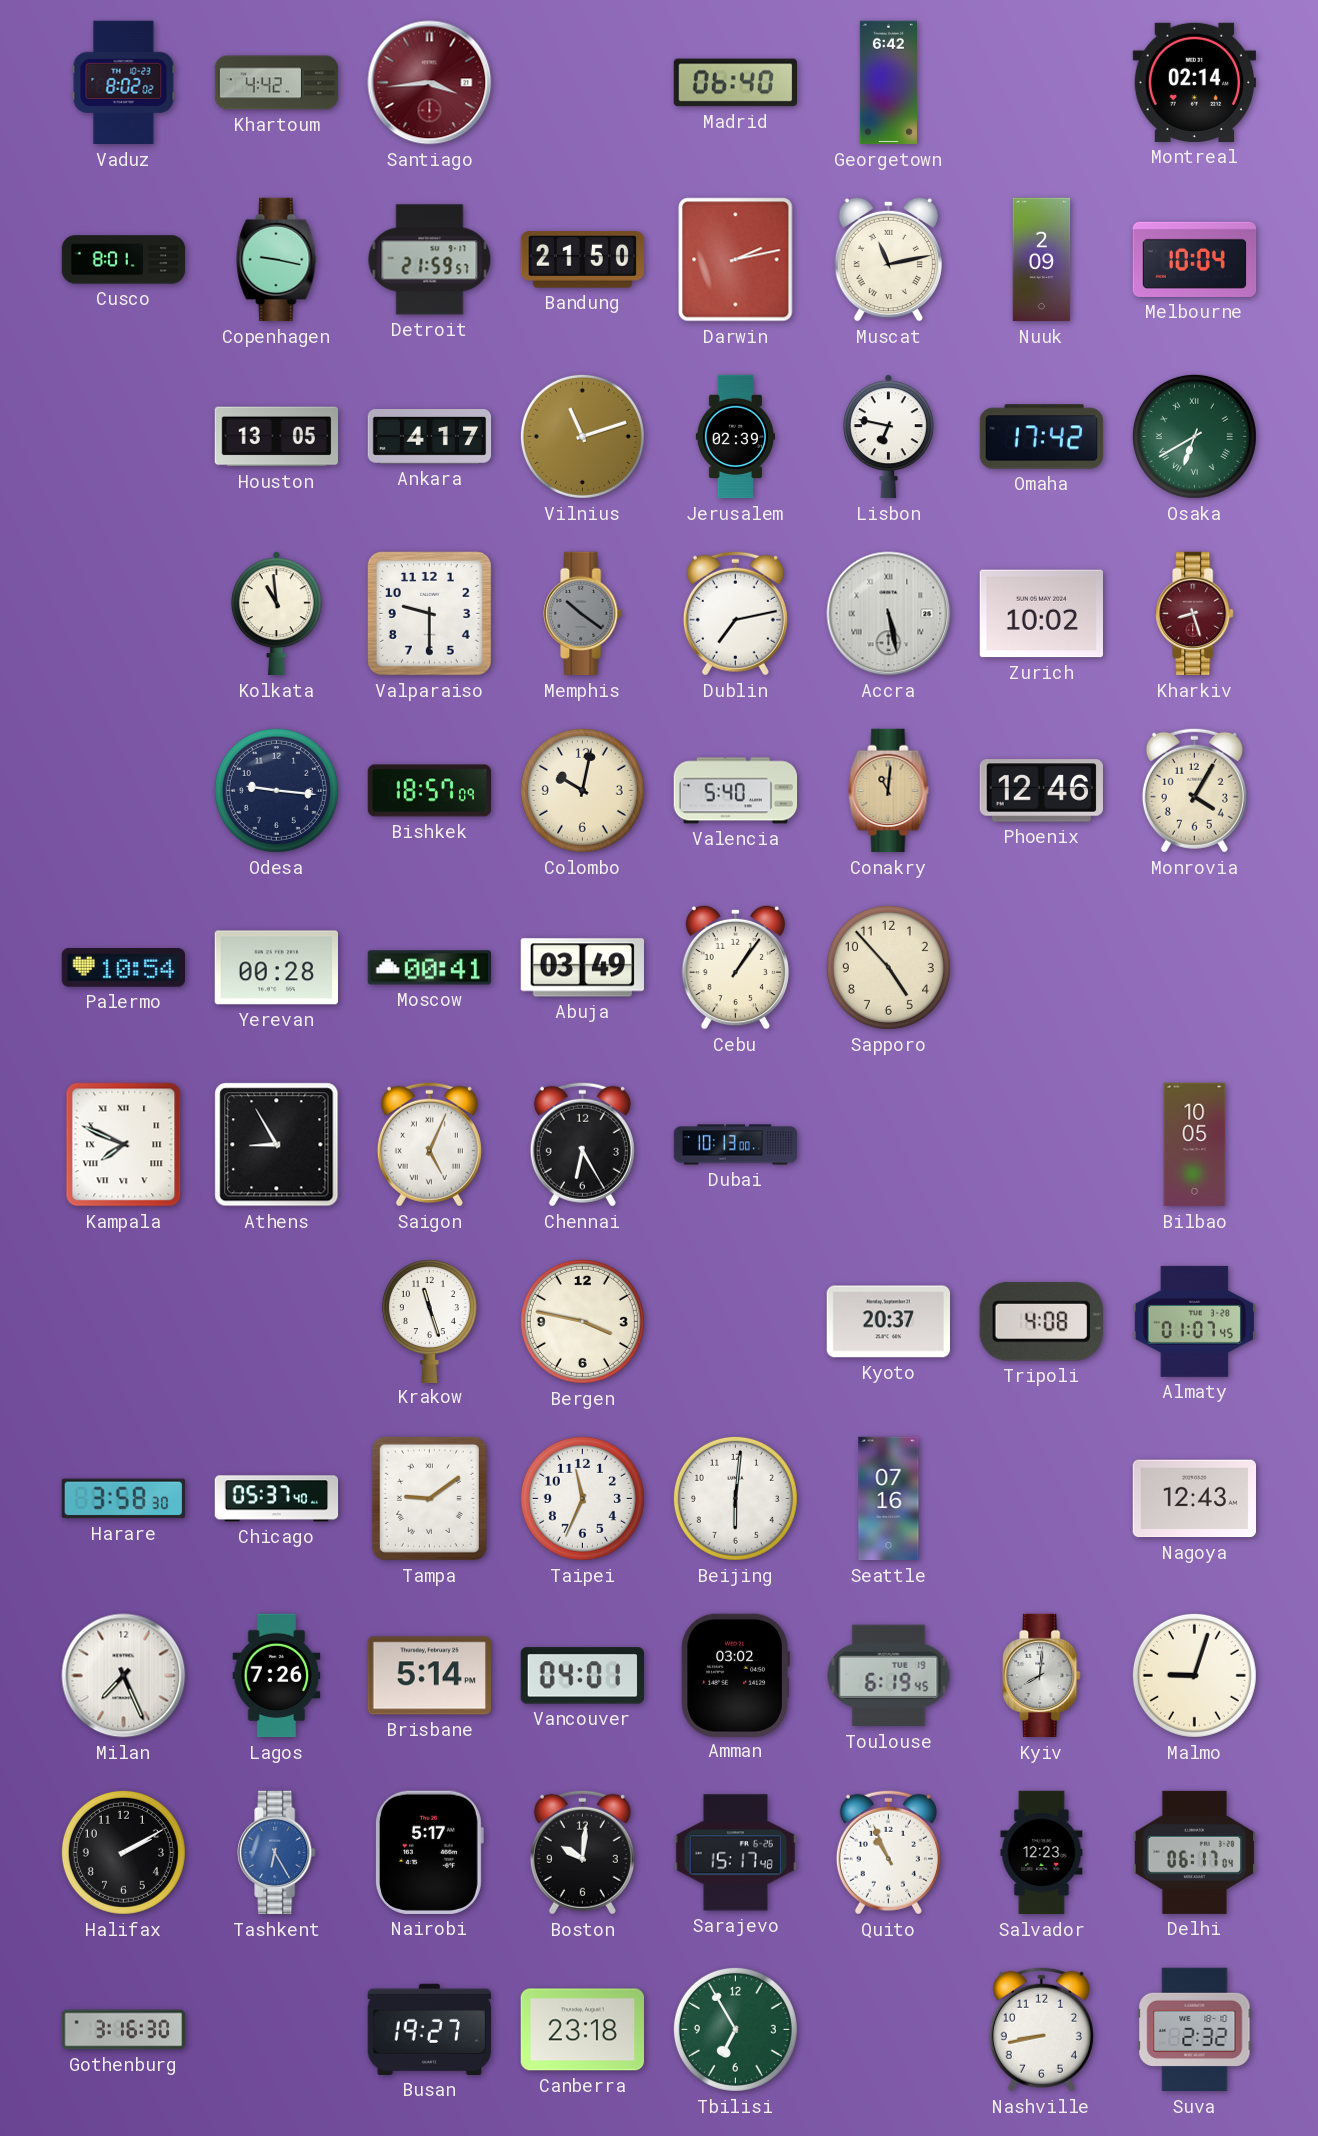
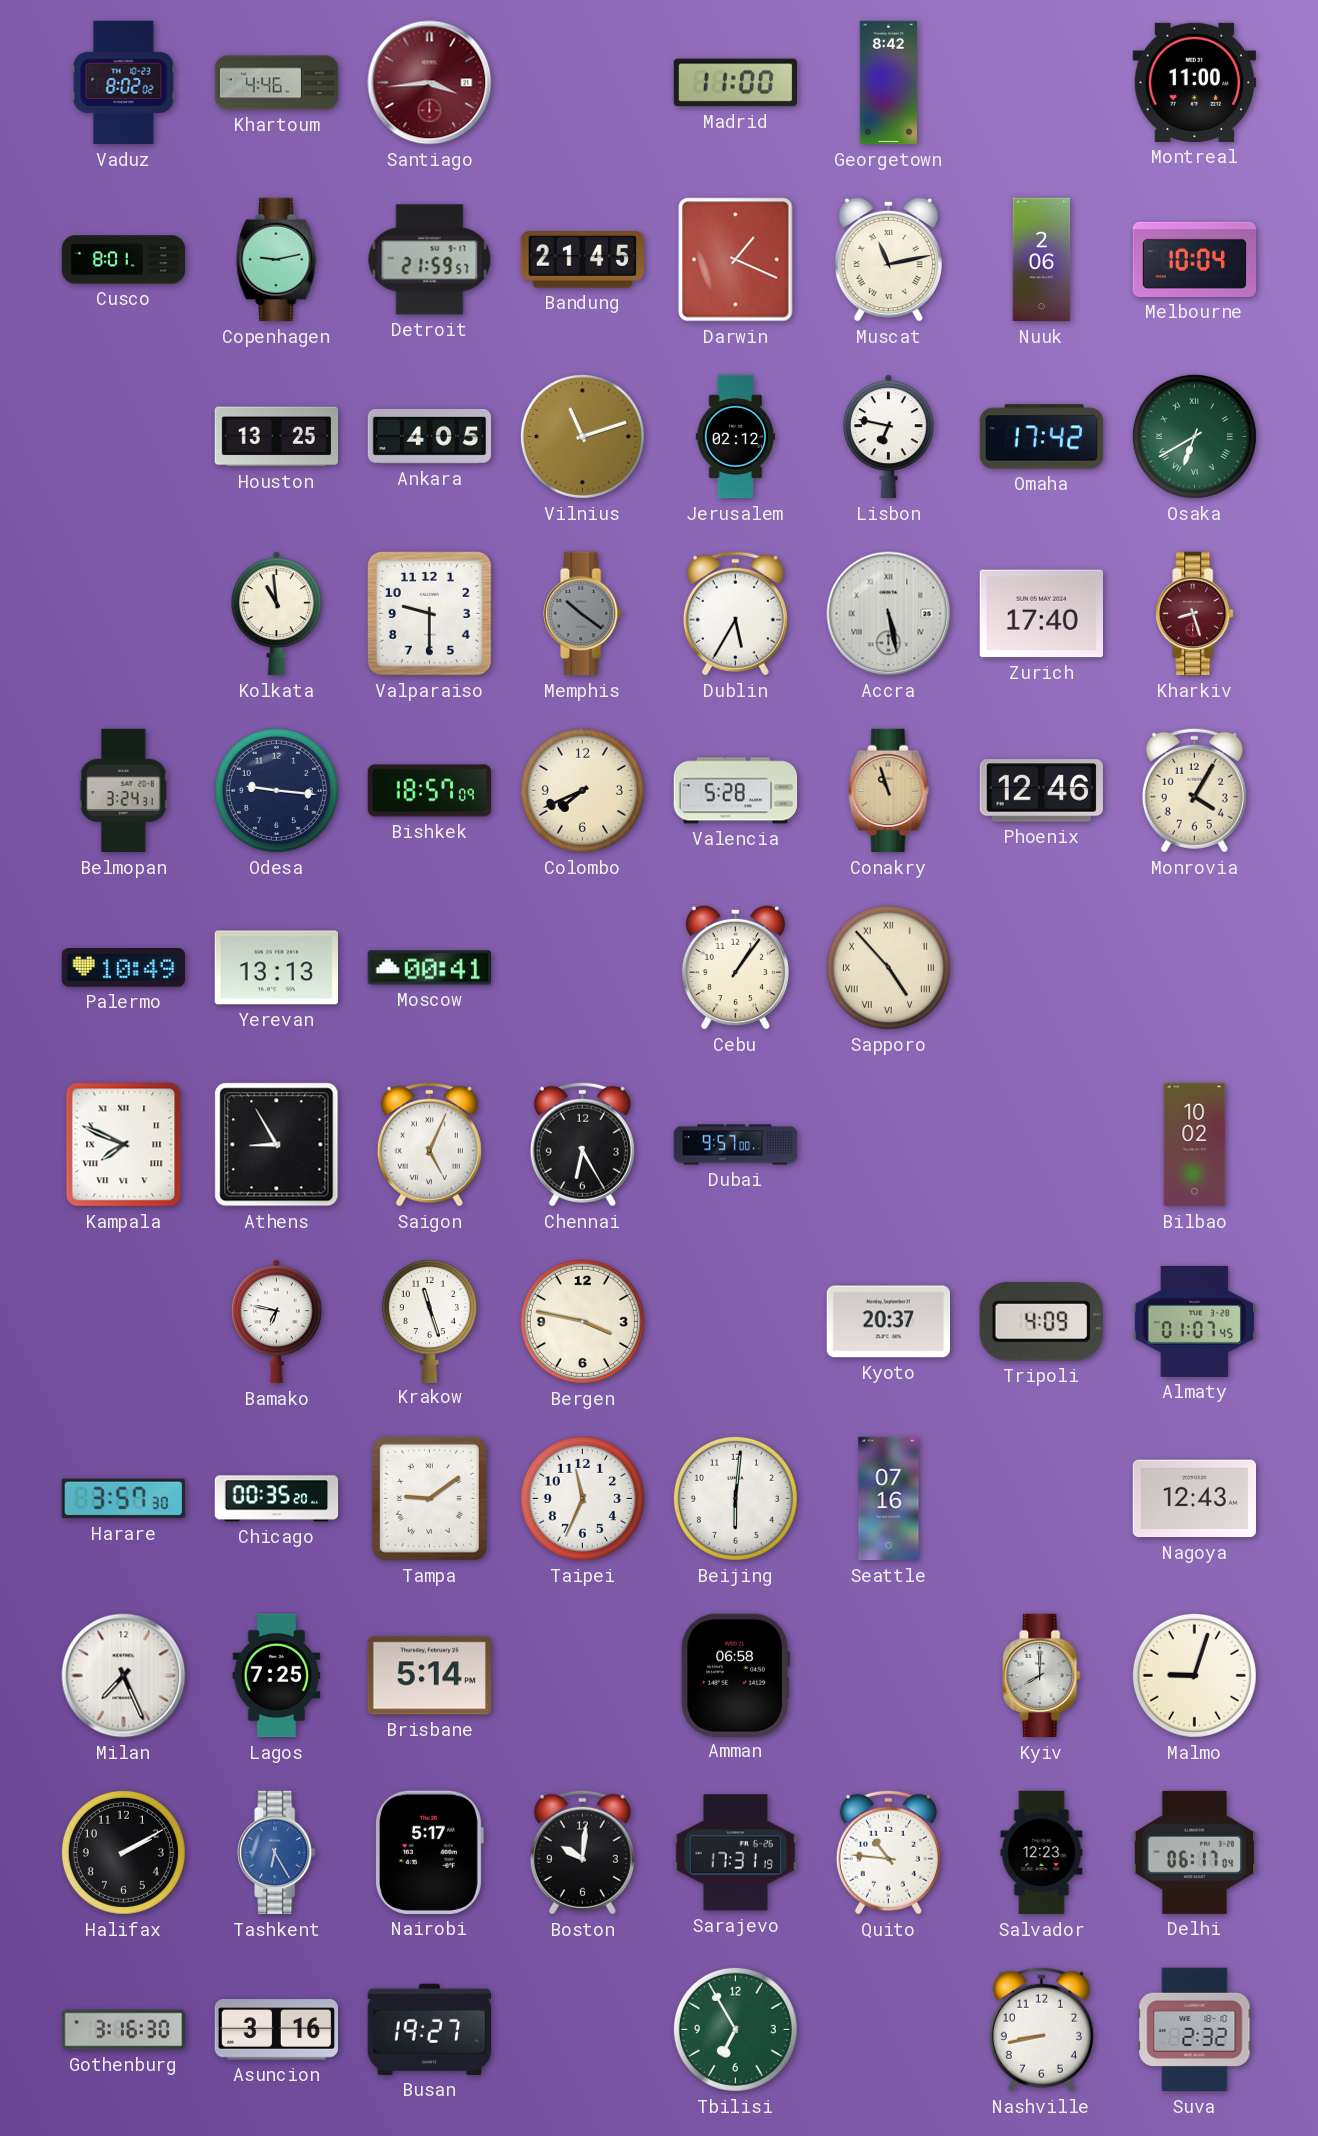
Khartoum: 4:42 -> 4:46 (277, 83)
Madrid: 06:40 -> 11:00 (736, 83)
Georgetown: 6:42 -> 8:42 (888, 83)
Montreal: 02:14 -> 11:00 (1195, 82)
Copenhagen: 9:17 -> 9:13 (277, 260)
Bandung: 21:50 -> 21:45 (582, 260)
Darwin: 2:13 -> 1:19 (736, 260)
Nuuk: 2:09 -> 2:06 (1042, 260)
Houston: 13:05 -> 13:25 (277, 437)
Ankara: 4:17 -> 4:05 (430, 437)
Jerusalem: 02:39 -> 02:12 (735, 437)
Dublin: 7:13 -> 5:35 (735, 613)
Zurich: 10:02 -> 17:40 (1041, 614)
Belmopan: none -> 3:24 (123, 791)
Colombo: 10:02 -> 7:41 (582, 790)
Valencia: 5:40 -> 5:28 (736, 791)
Conakry: 11:01 -> 10:57 (889, 791)
Palermo: 10:54 -> 10:49 (123, 968)
Yerevan: 00:28 -> 13:13 (276, 968)
Abuja: 03:49 -> none (582, 968)
Sapporo numerals: Arabic -> Roman (888, 967)
Dubai: 10:13 -> 9:57 (736, 1145)
Bilbao: 10:05 -> 10:02 (1195, 1145)
Bamako: none -> 6:47 (276, 1322)
Tripoli: 4:08 -> 4:09 (1041, 1321)
Harare: 3:58 -> 3:57 (123, 1499)
Chicago: 05:37 -> 00:35 (277, 1499)
Lagos: 7:26 -> 7:25 (277, 1676)
Vancouver: 04:01 -> none (582, 1676)
Amman: 03:02 -> 06:58 (735, 1675)
Toulouse: 6:19 -> none (889, 1676)
Kyiv: 8:01 -> 8:00 (1042, 1676)
Sarajevo: 15:17 -> 17:31 (735, 1853)
Quito: 10:56 -> 10:46 (888, 1852)
Asuncion: none -> 3:16 (276, 2030)
Canberra: 23:18 -> none (583, 2030)
